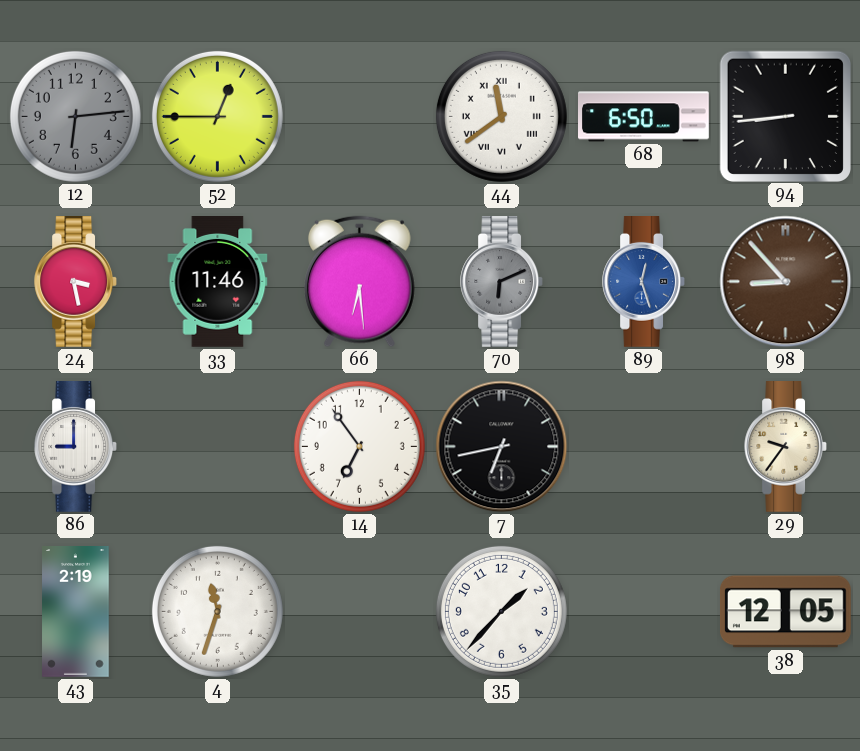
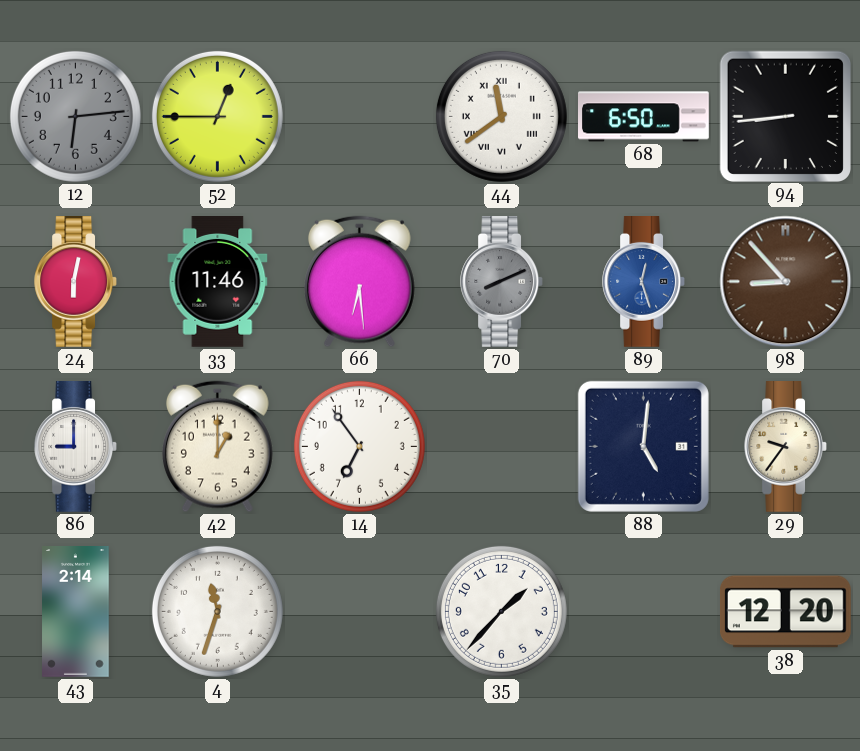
24: 3:28 -> 6:02 (75, 282)
70: 6:11 -> 8:11 (501, 282)
42: none -> 1:00 (218, 447)
7: 6:43 -> none (502, 447)
88: none -> 5:01 (643, 446)
43: 2:19 -> 2:14 (76, 612)
38: 12:05 -> 12:20 (785, 612)
